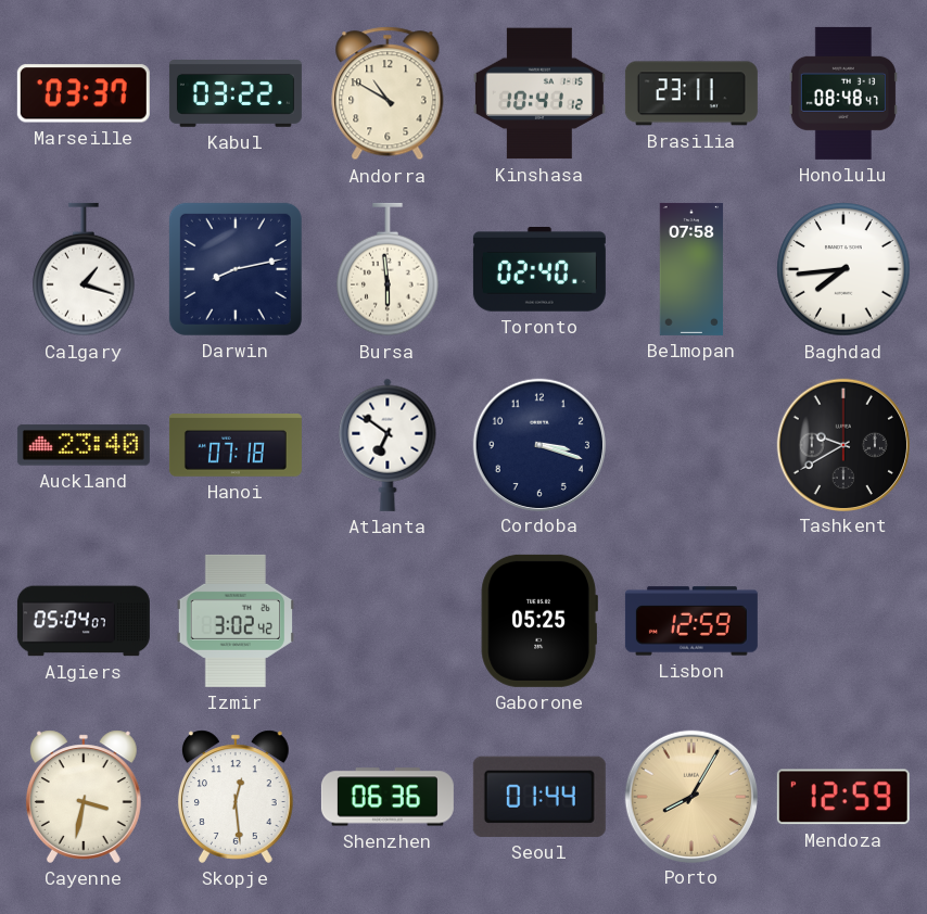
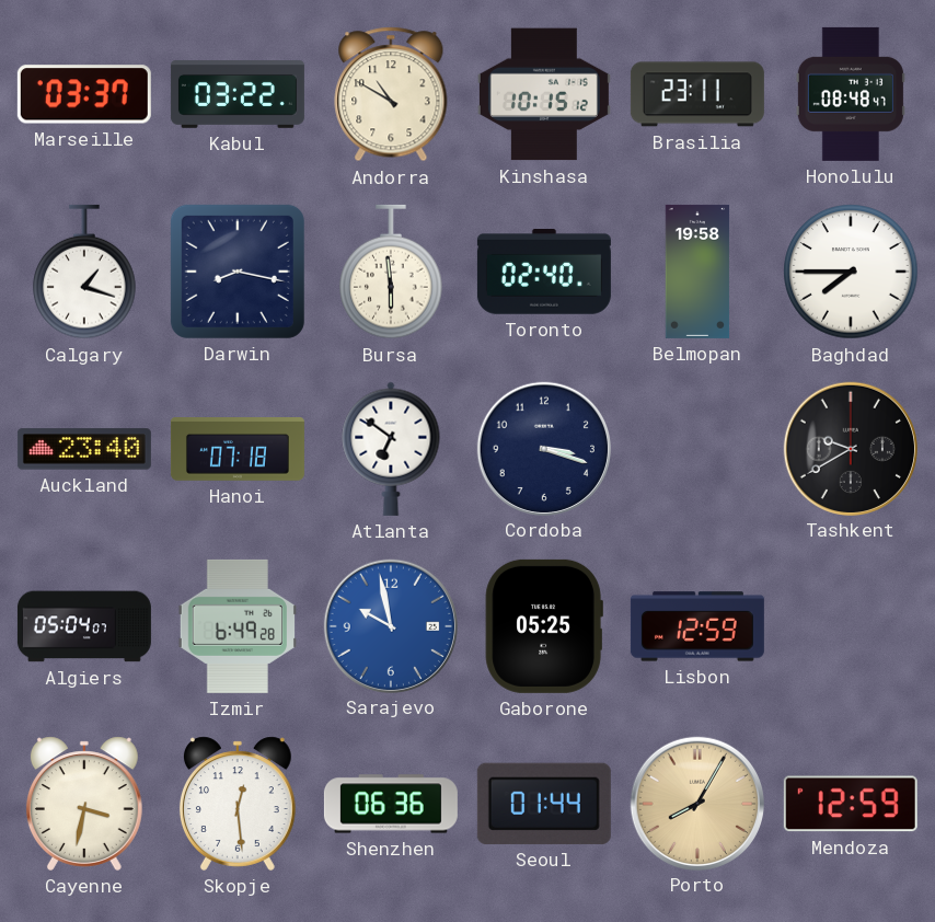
Kinshasa: 10:41 -> 10:15 (544, 94)
Darwin: 8:13 -> 8:17 (238, 272)
Belmopan: 07:58 -> 19:58 (697, 272)
Baghdad: 7:44 -> 7:45 (851, 272)
Izmir: 3:02 -> 6:49 (238, 626)
Sarajevo: none -> 9:58 (390, 625)
